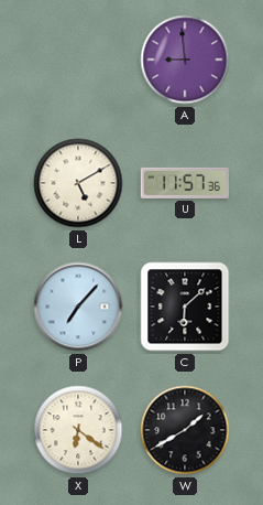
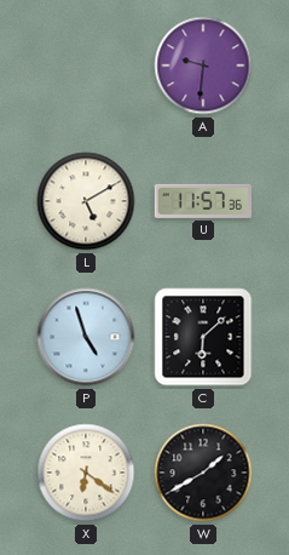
A: 8:59 -> 9:31 (203, 65)
P: 7:07 -> 4:57 (86, 337)
